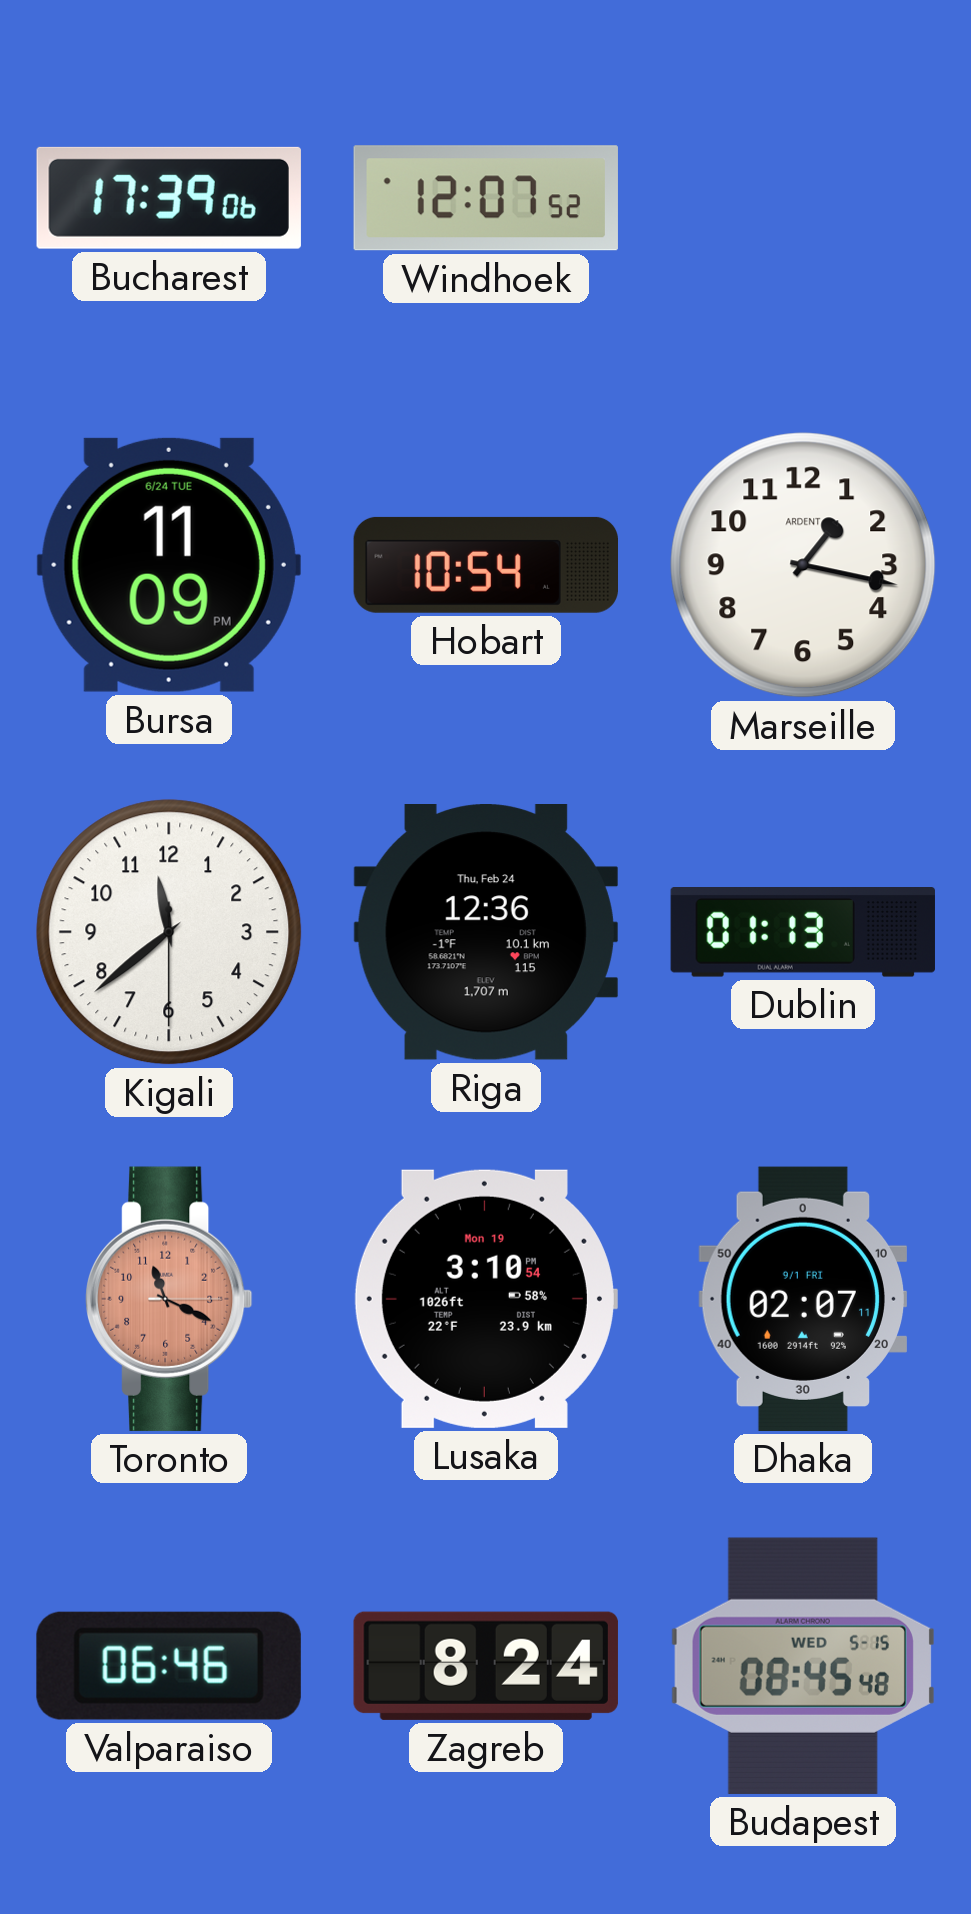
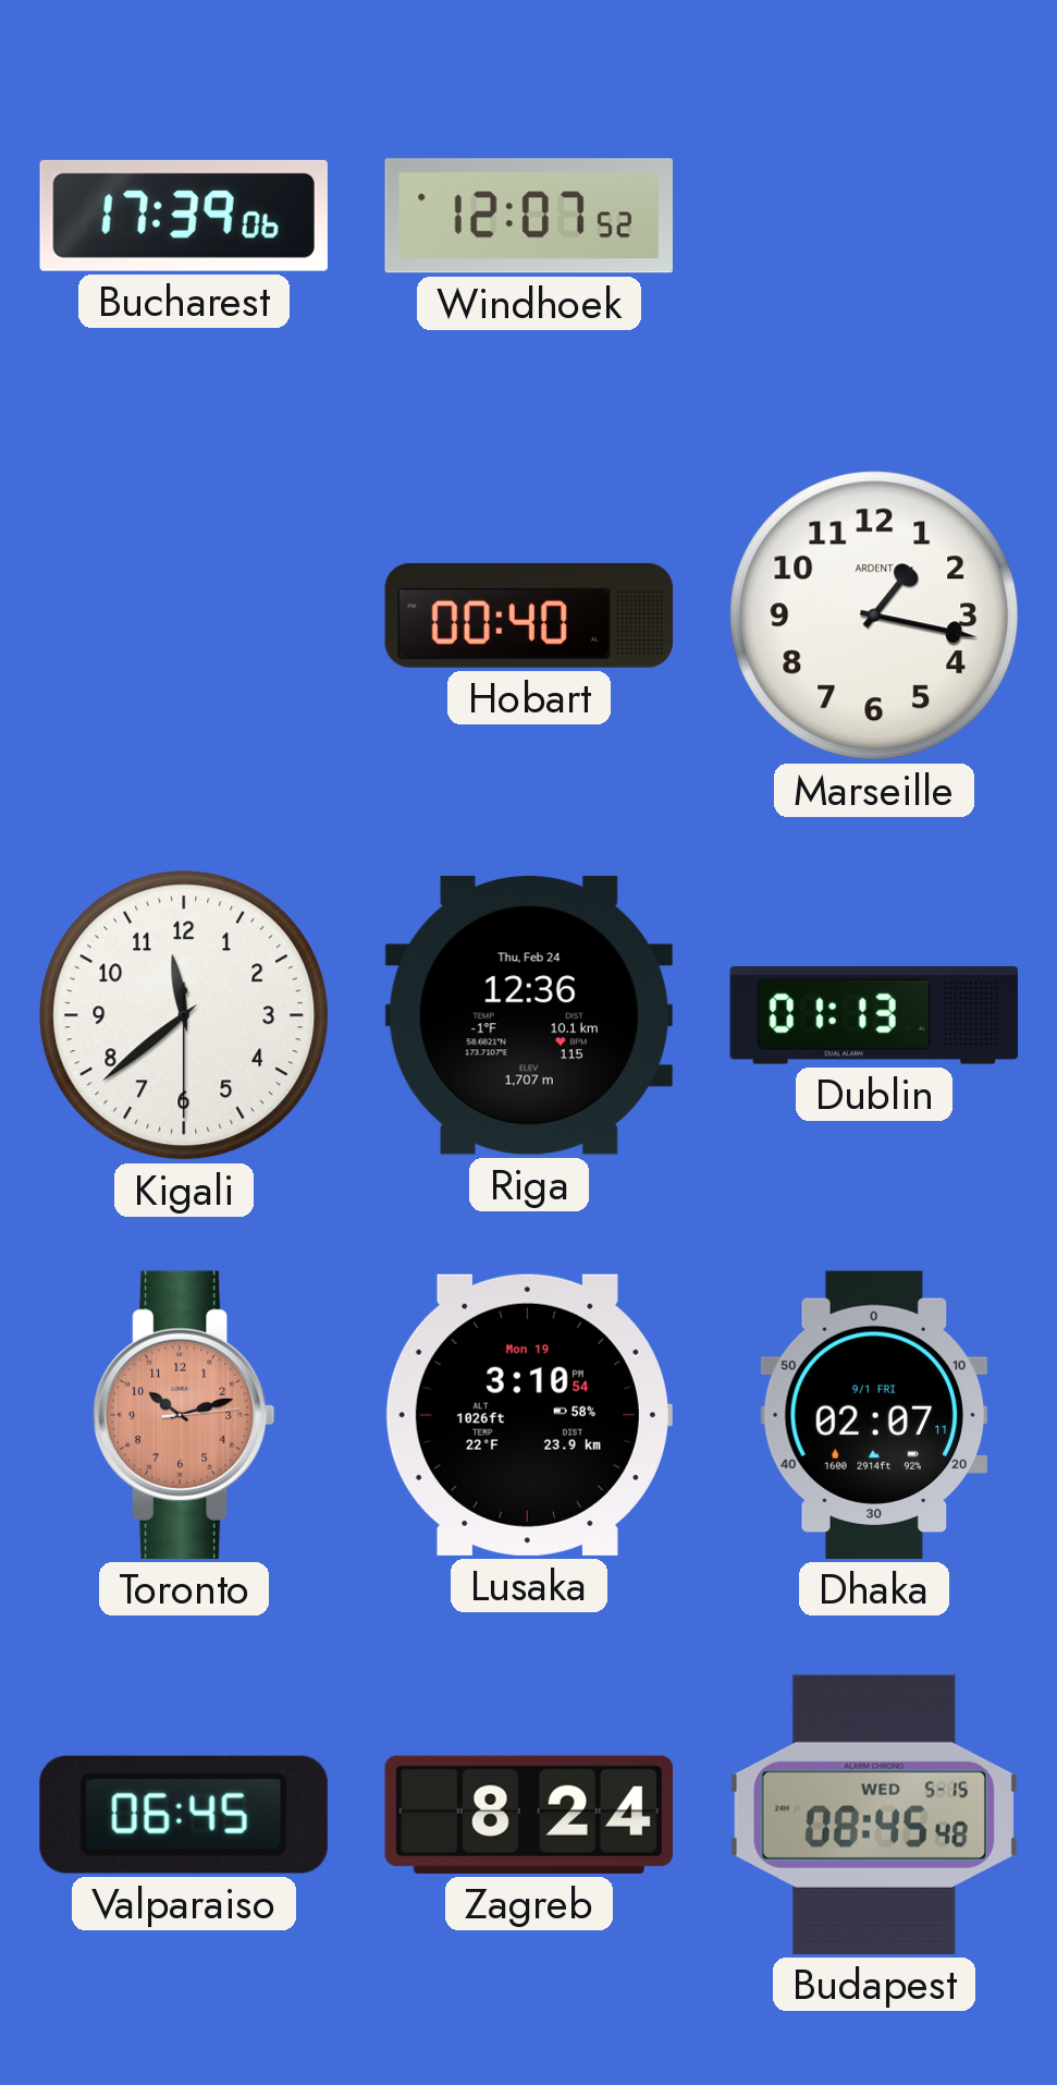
Bursa: 11:09 -> none (169, 565)
Hobart: 10:54 -> 00:40 (528, 615)
Toronto: 11:19 -> 10:12 (185, 1415)
Valparaiso: 06:46 -> 06:45 (184, 1815)
